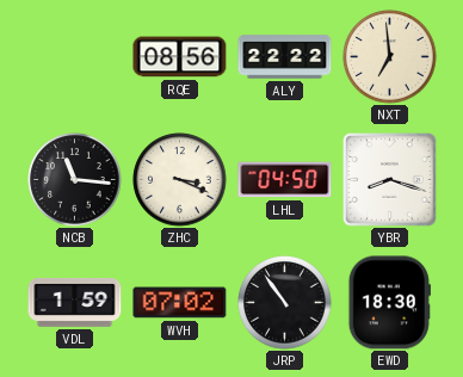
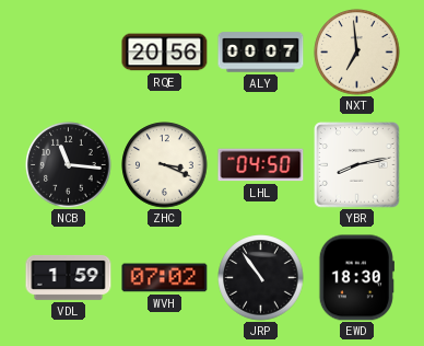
RQE: 08:56 -> 20:56 (165, 53)
ALY: 22:22 -> 00:07 (261, 53)
YBR: 8:18 -> 8:13 (357, 165)
